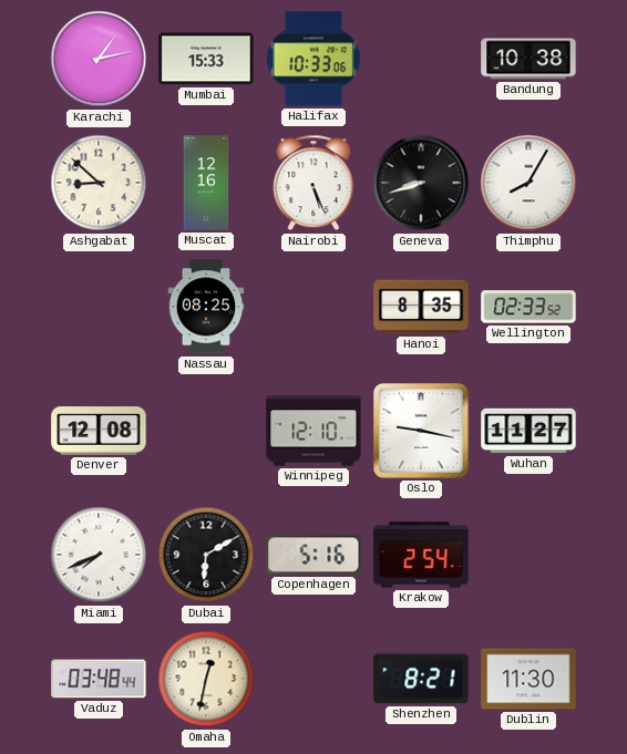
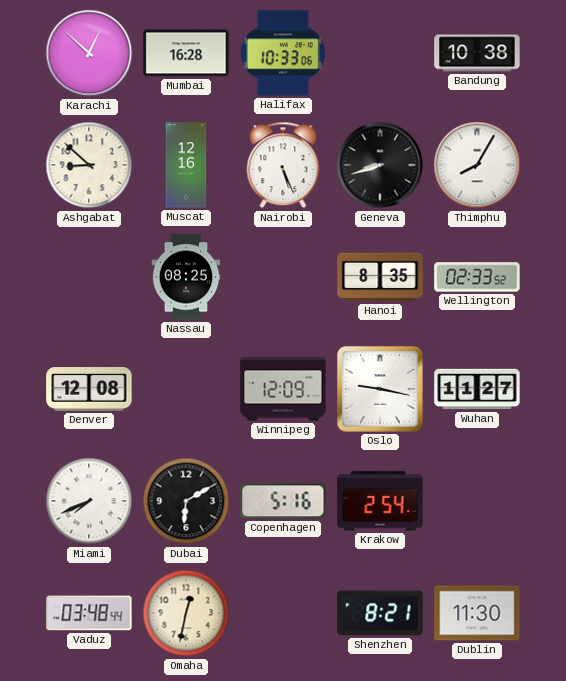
Karachi: 1:13 -> 12:52 (89, 53)
Mumbai: 15:33 -> 16:28 (186, 53)
Winnipeg: 12:10 -> 12:09 (283, 389)
